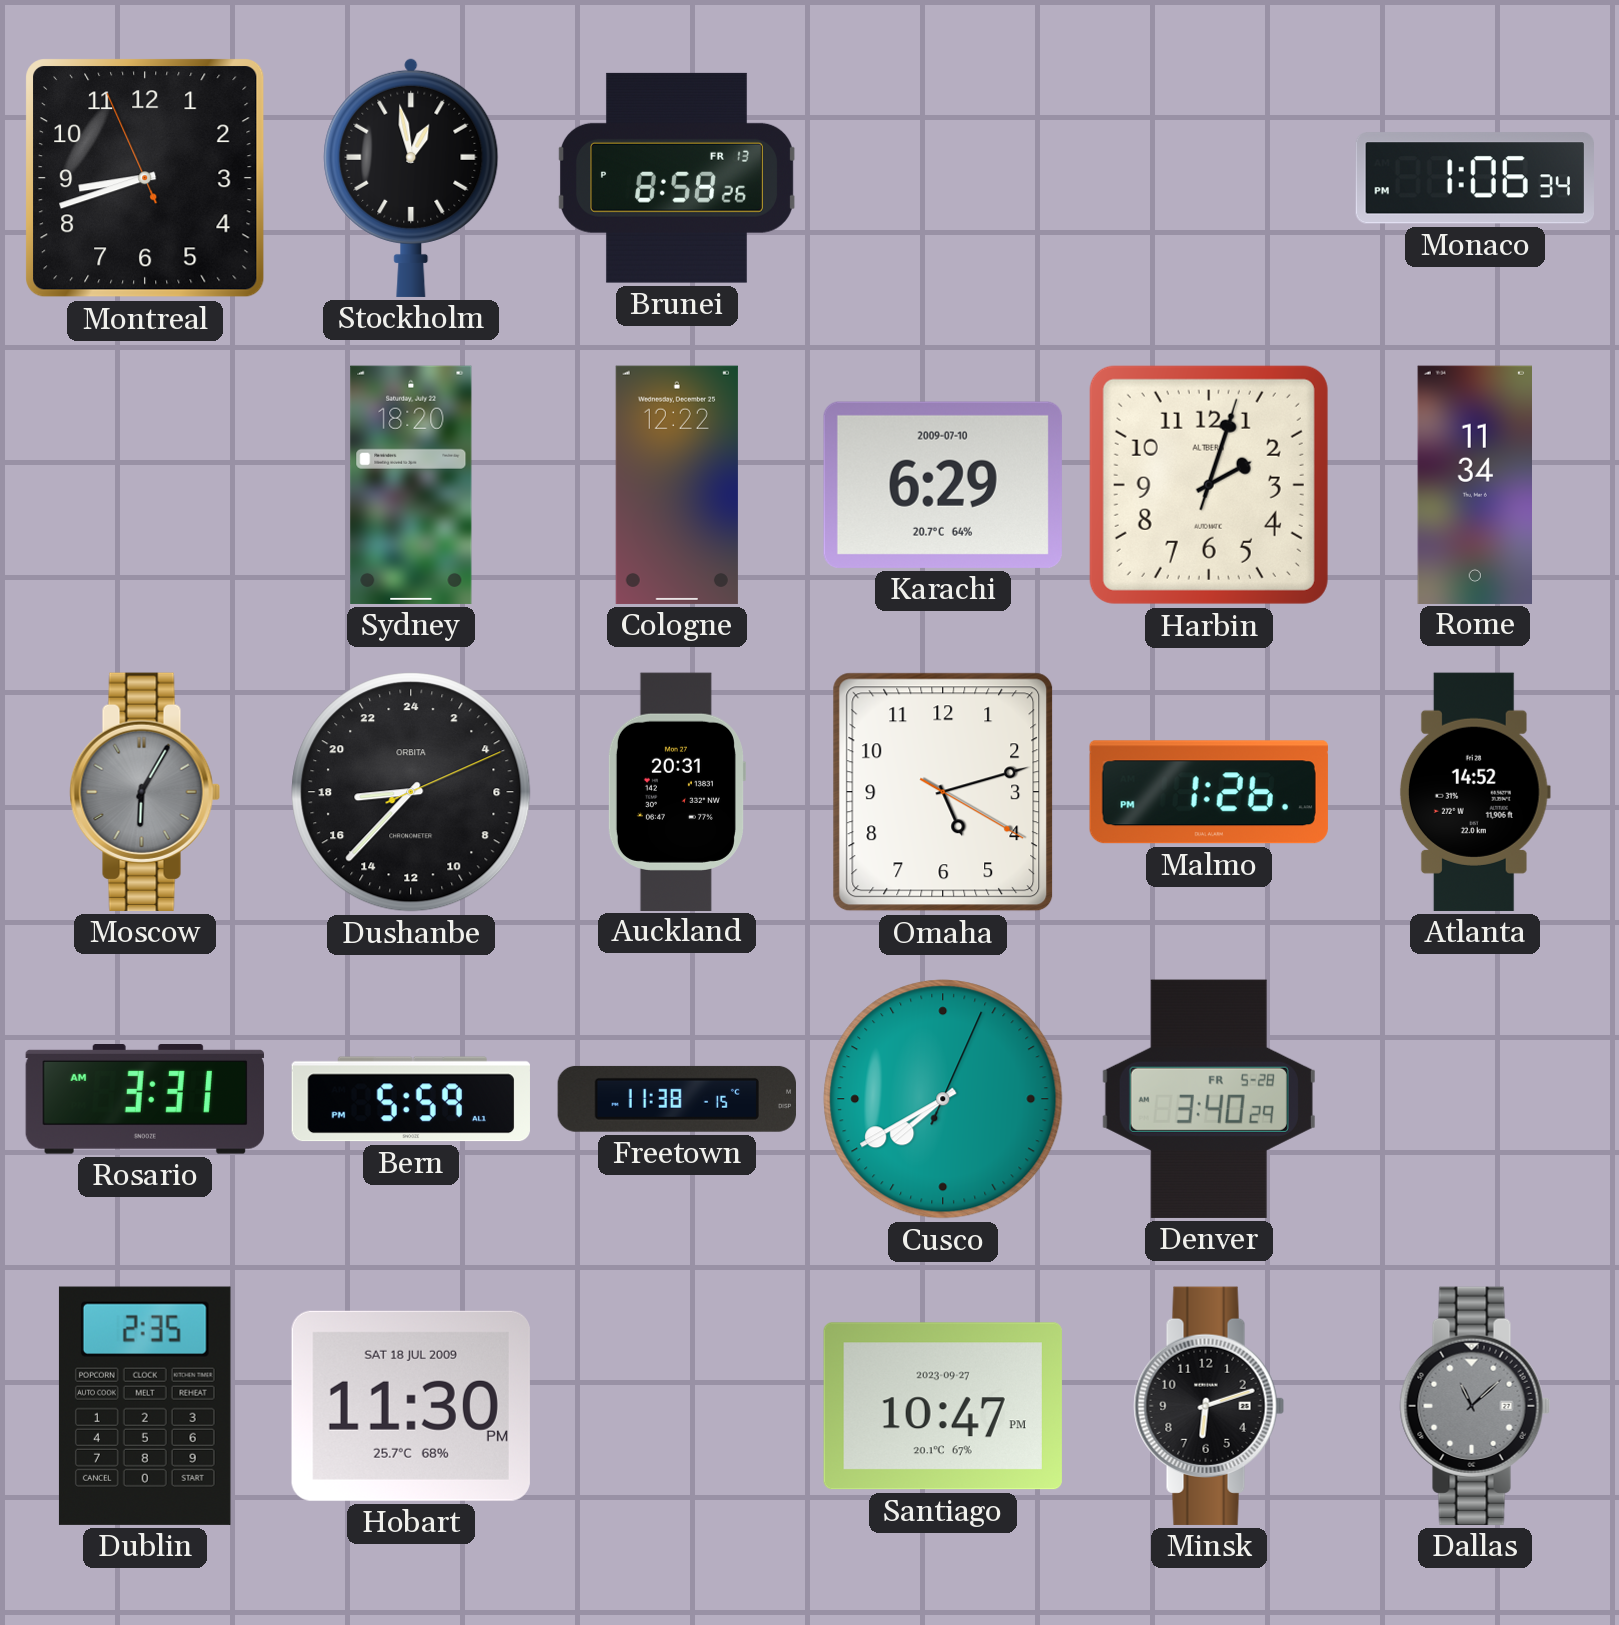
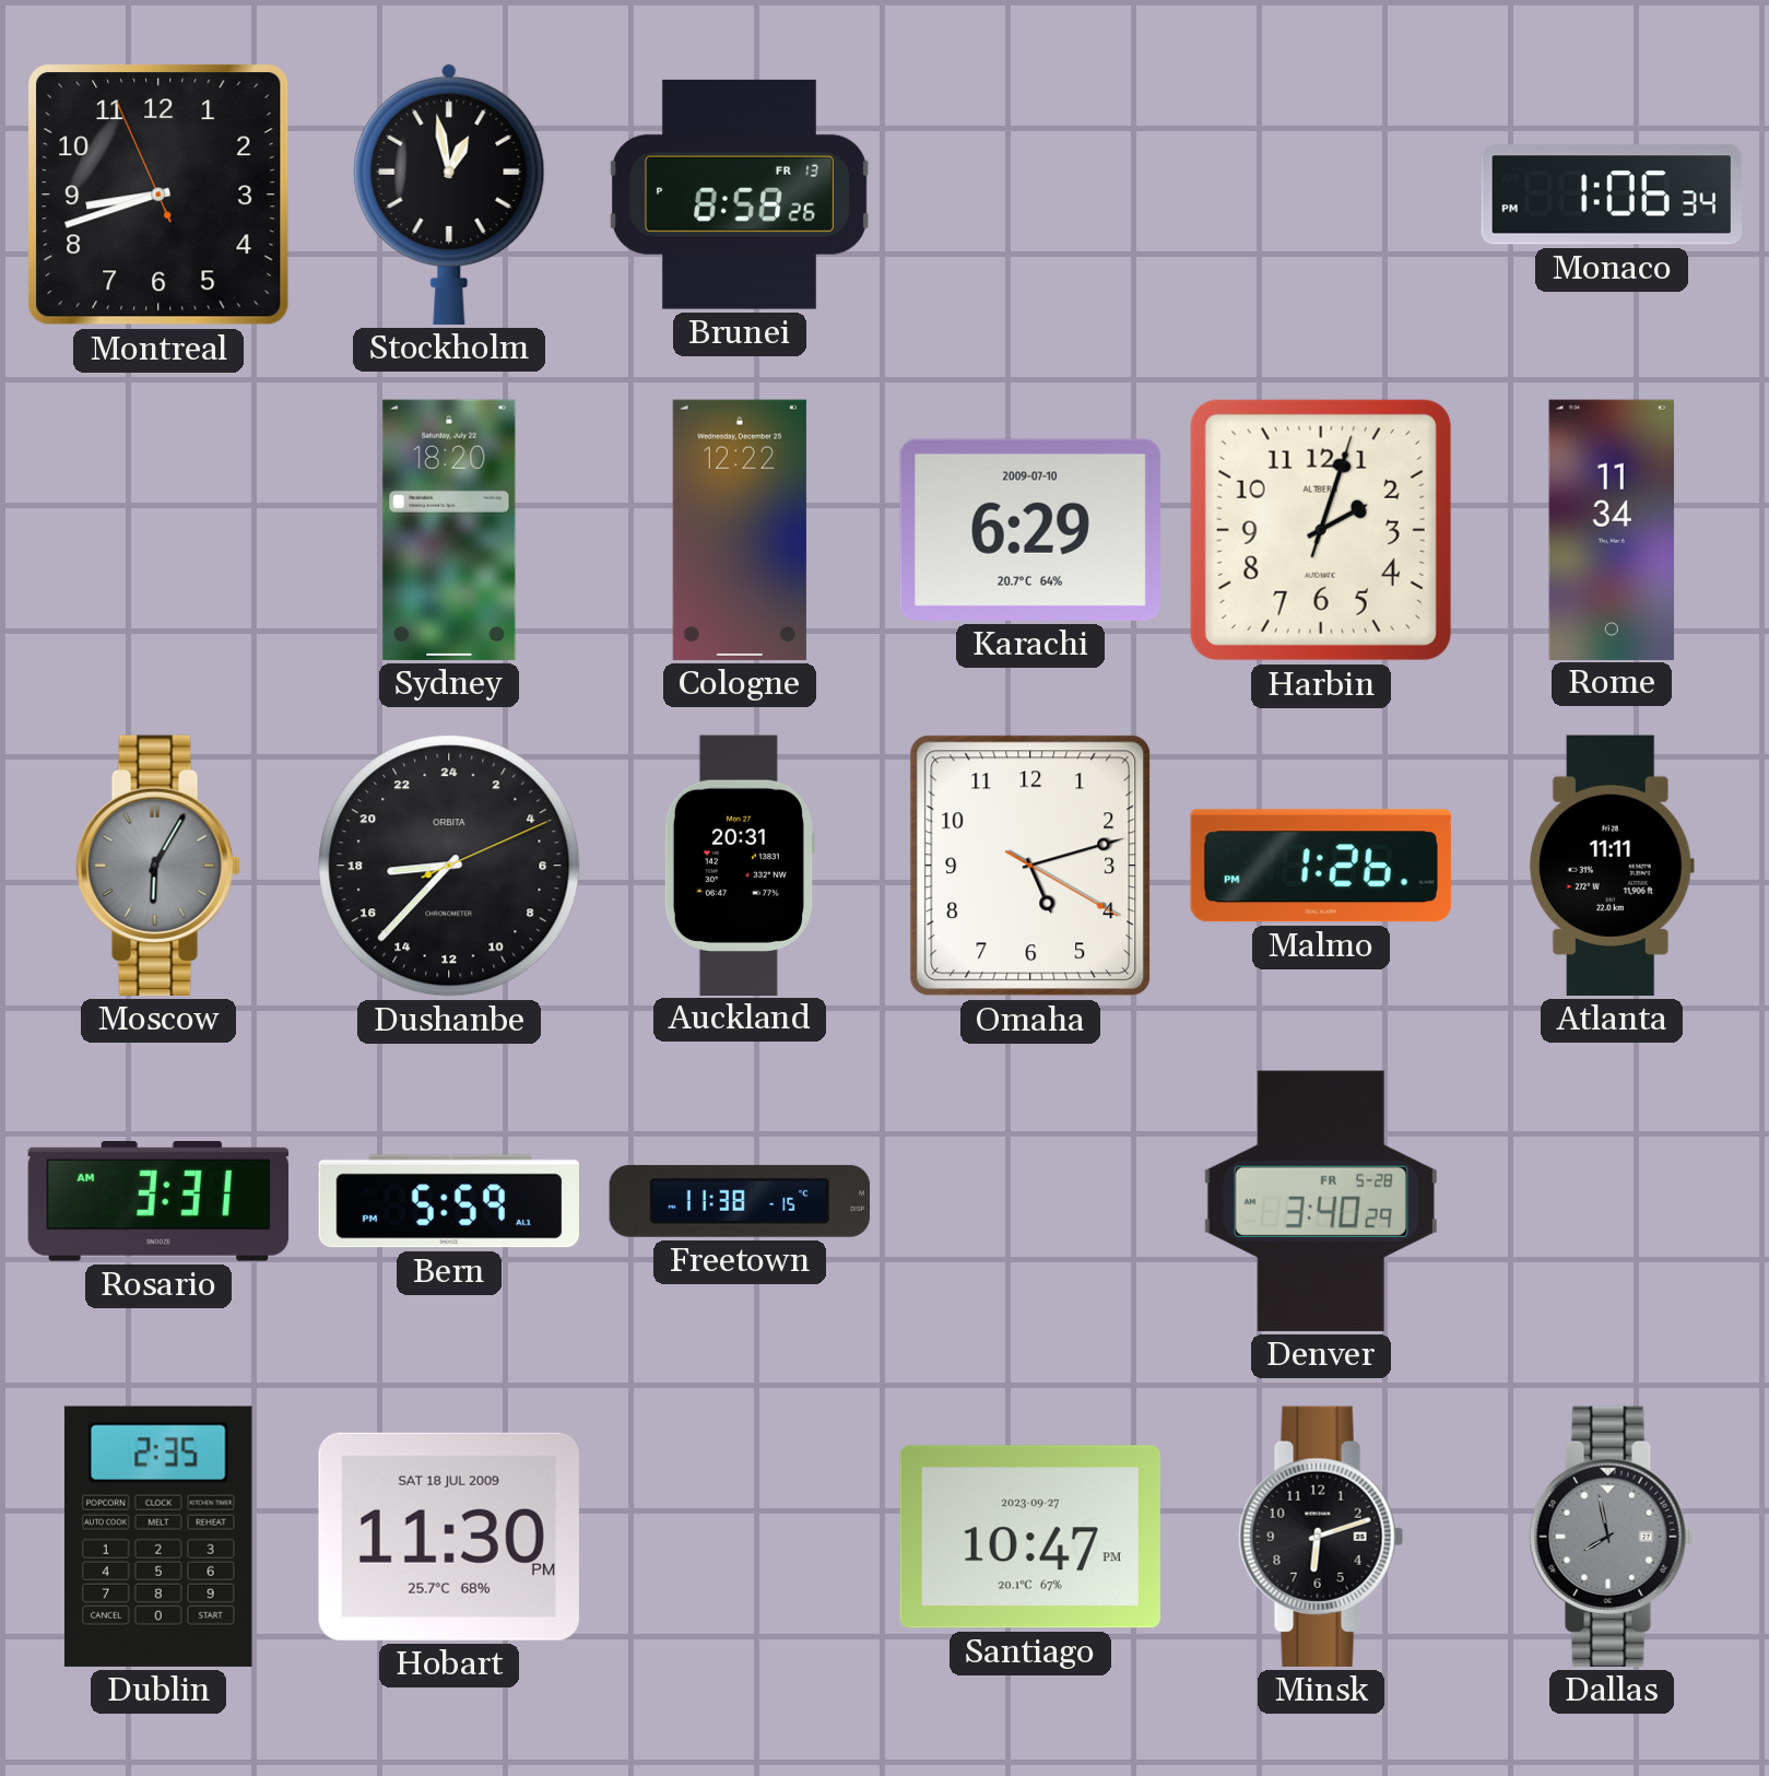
Atlanta: 14:52 -> 11:11 (1612, 866)
Cusco: 7:40 -> none (943, 1099)
Dallas: 11:08 -> 7:58 (1612, 1537)
